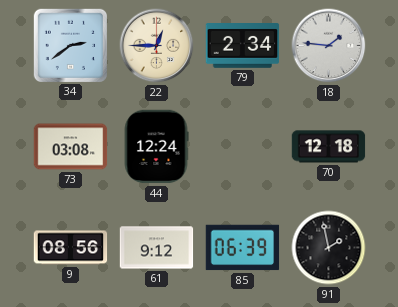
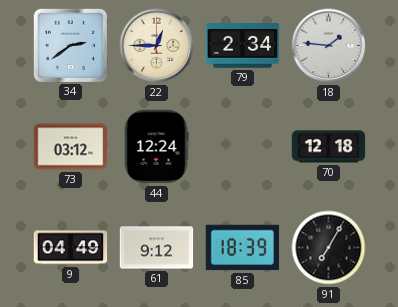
73: 03:08 -> 03:12 (71, 147)
9: 08:56 -> 04:49 (71, 248)
85: 06:39 -> 18:39 (243, 248)
91: 1:58 -> 7:05 (329, 248)
